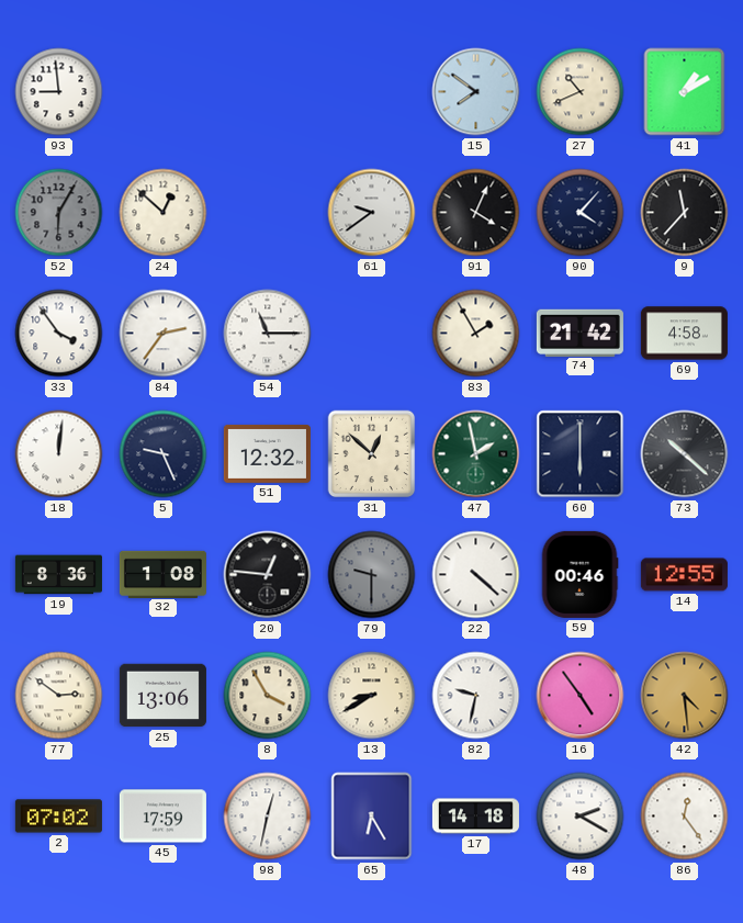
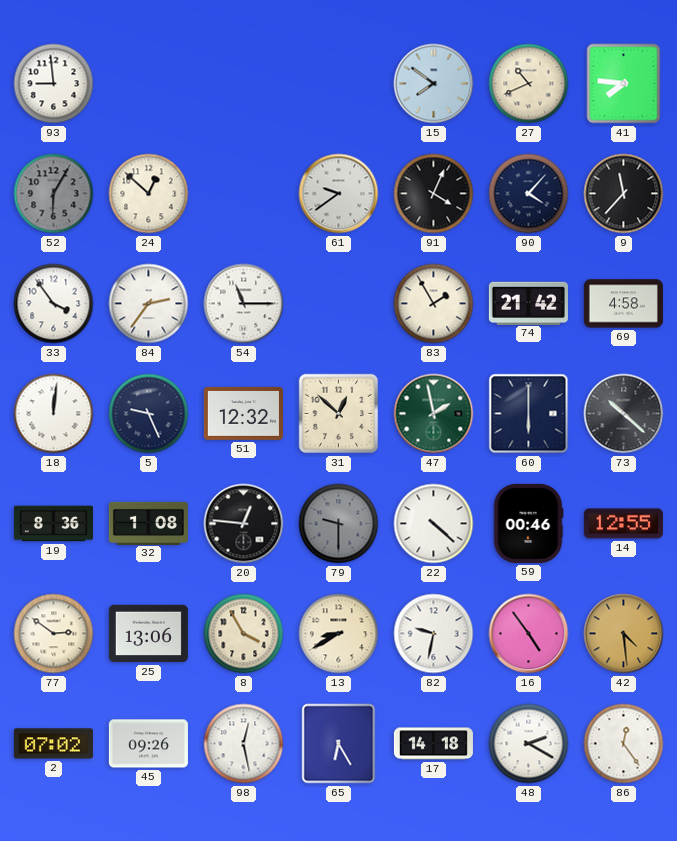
41: 1:10 -> 7:46 (624, 84)
45: 17:59 -> 09:26 (148, 744)
98: 12:32 -> 12:28 (244, 744)
